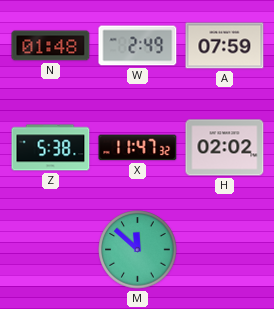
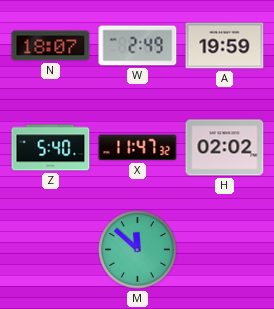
N: 01:48 -> 18:07 (51, 46)
A: 07:59 -> 19:59 (225, 46)
Z: 5:38 -> 5:40 (51, 148)
